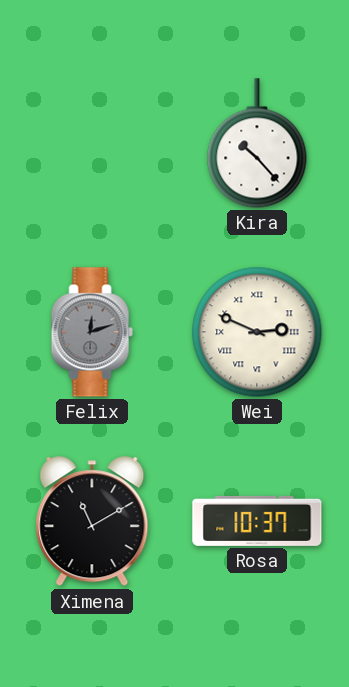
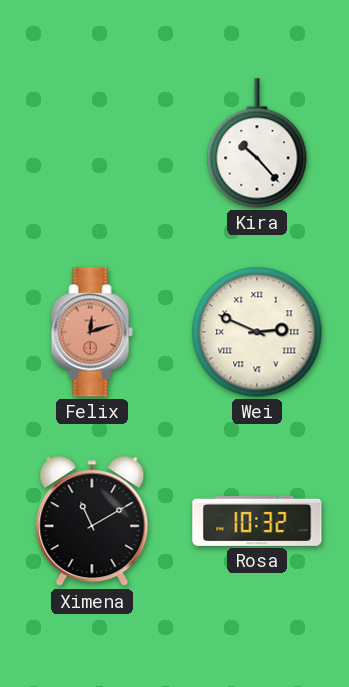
Felix dial: grey -> salmon (92, 332)
Rosa: 10:37 -> 10:32 (257, 521)
